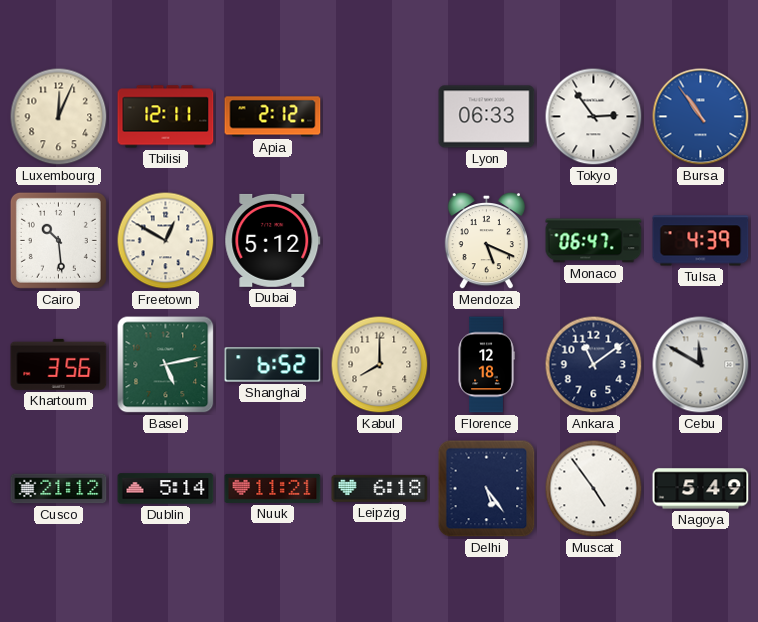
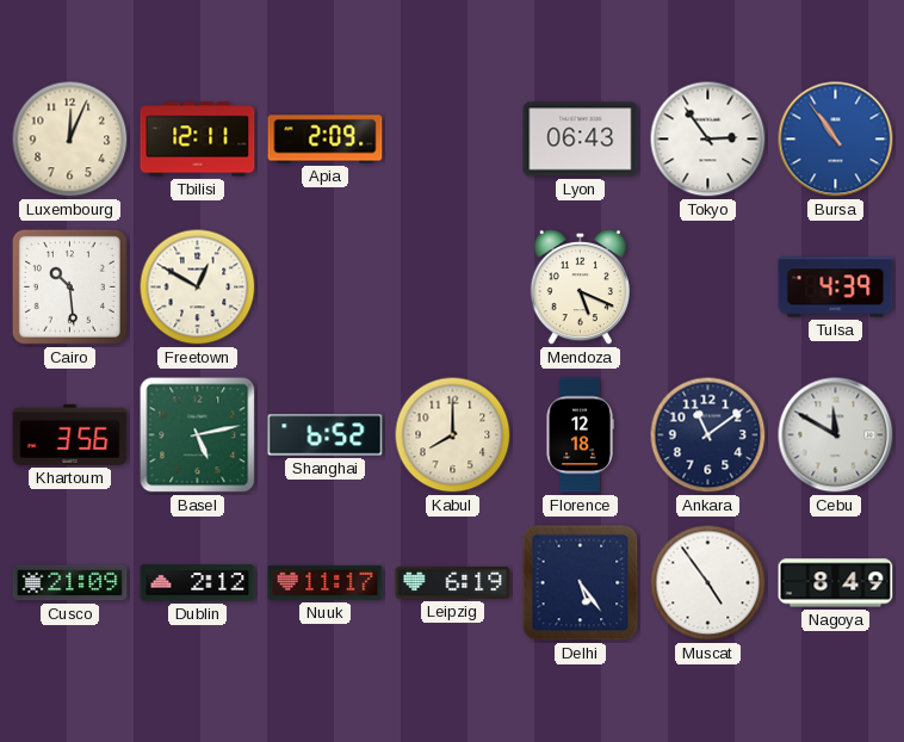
Apia: 2:12 -> 2:09 (326, 140)
Lyon: 06:33 -> 06:43 (581, 140)
Dubai: 5:12 -> none (273, 240)
Monaco: 06:47 -> none (594, 241)
Cusco: 21:12 -> 21:09 (70, 583)
Dublin: 5:14 -> 2:12 (198, 583)
Nuuk: 11:21 -> 11:17 (326, 582)
Leipzig: 6:18 -> 6:19 (453, 582)
Nagoya: 5:49 -> 8:49 (836, 583)
